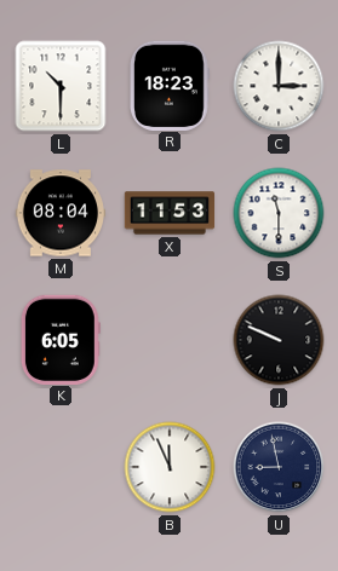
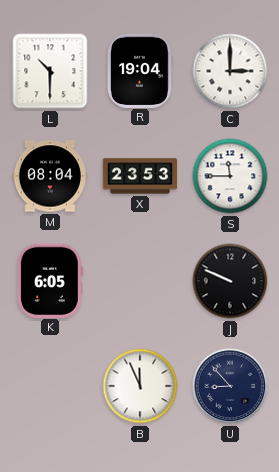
R: 18:23 -> 19:04 (141, 70)
X: 11:53 -> 23:53 (140, 176)
S: 11:30 -> 11:45 (230, 176)
U: 8:58 -> 8:53 (230, 386)
